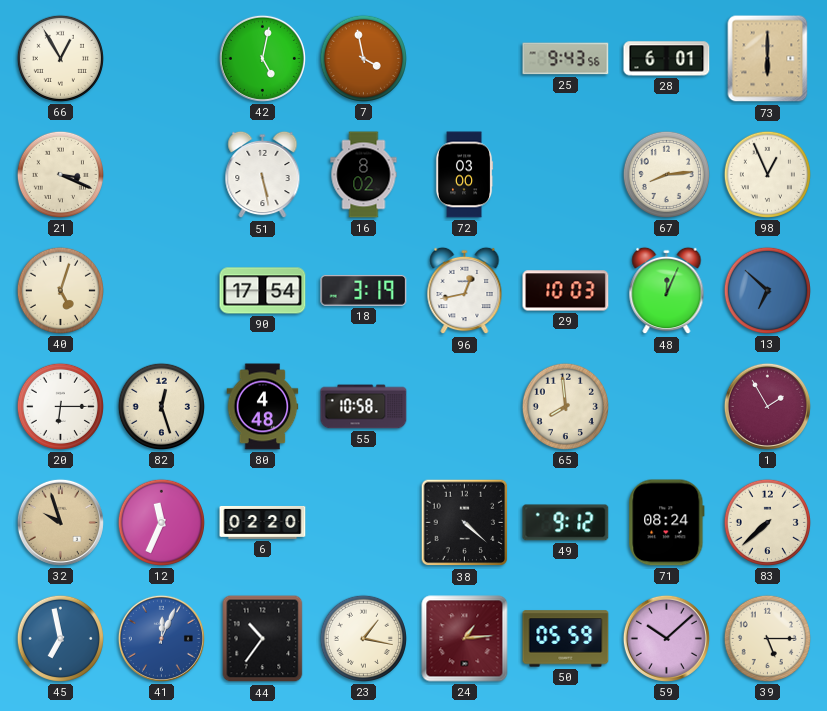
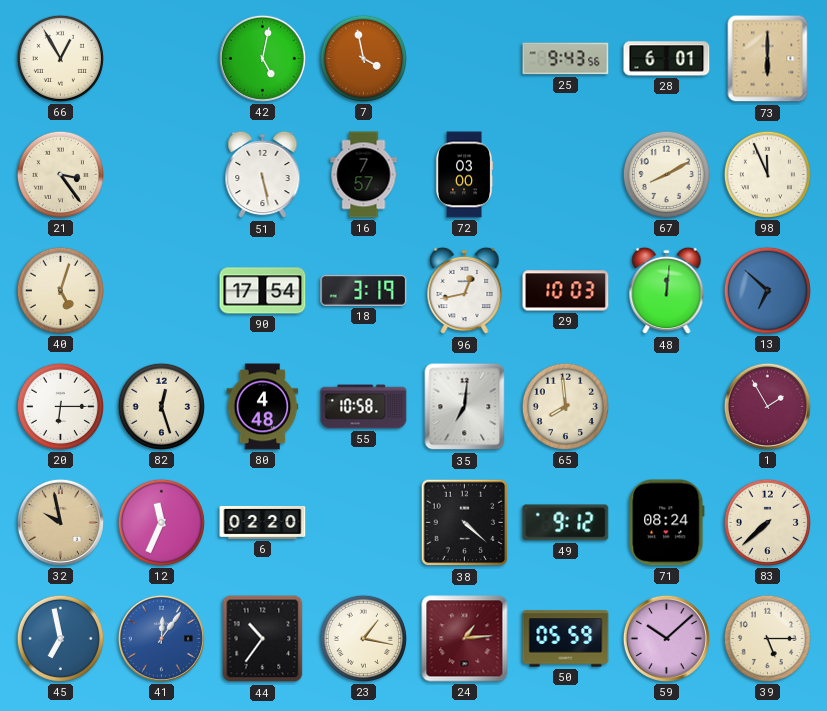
21: 3:19 -> 3:24 (60, 174)
16: 8:02 -> 7:57 (364, 175)
67: 8:14 -> 8:10 (666, 174)
98: 12:56 -> 11:56 (767, 174)
48: 12:04 -> 12:01 (667, 291)
35: none -> 7:01 (465, 407)
32: 9:57 -> 9:58 (60, 522)
41: 12:04 -> 12:06 (161, 638)
